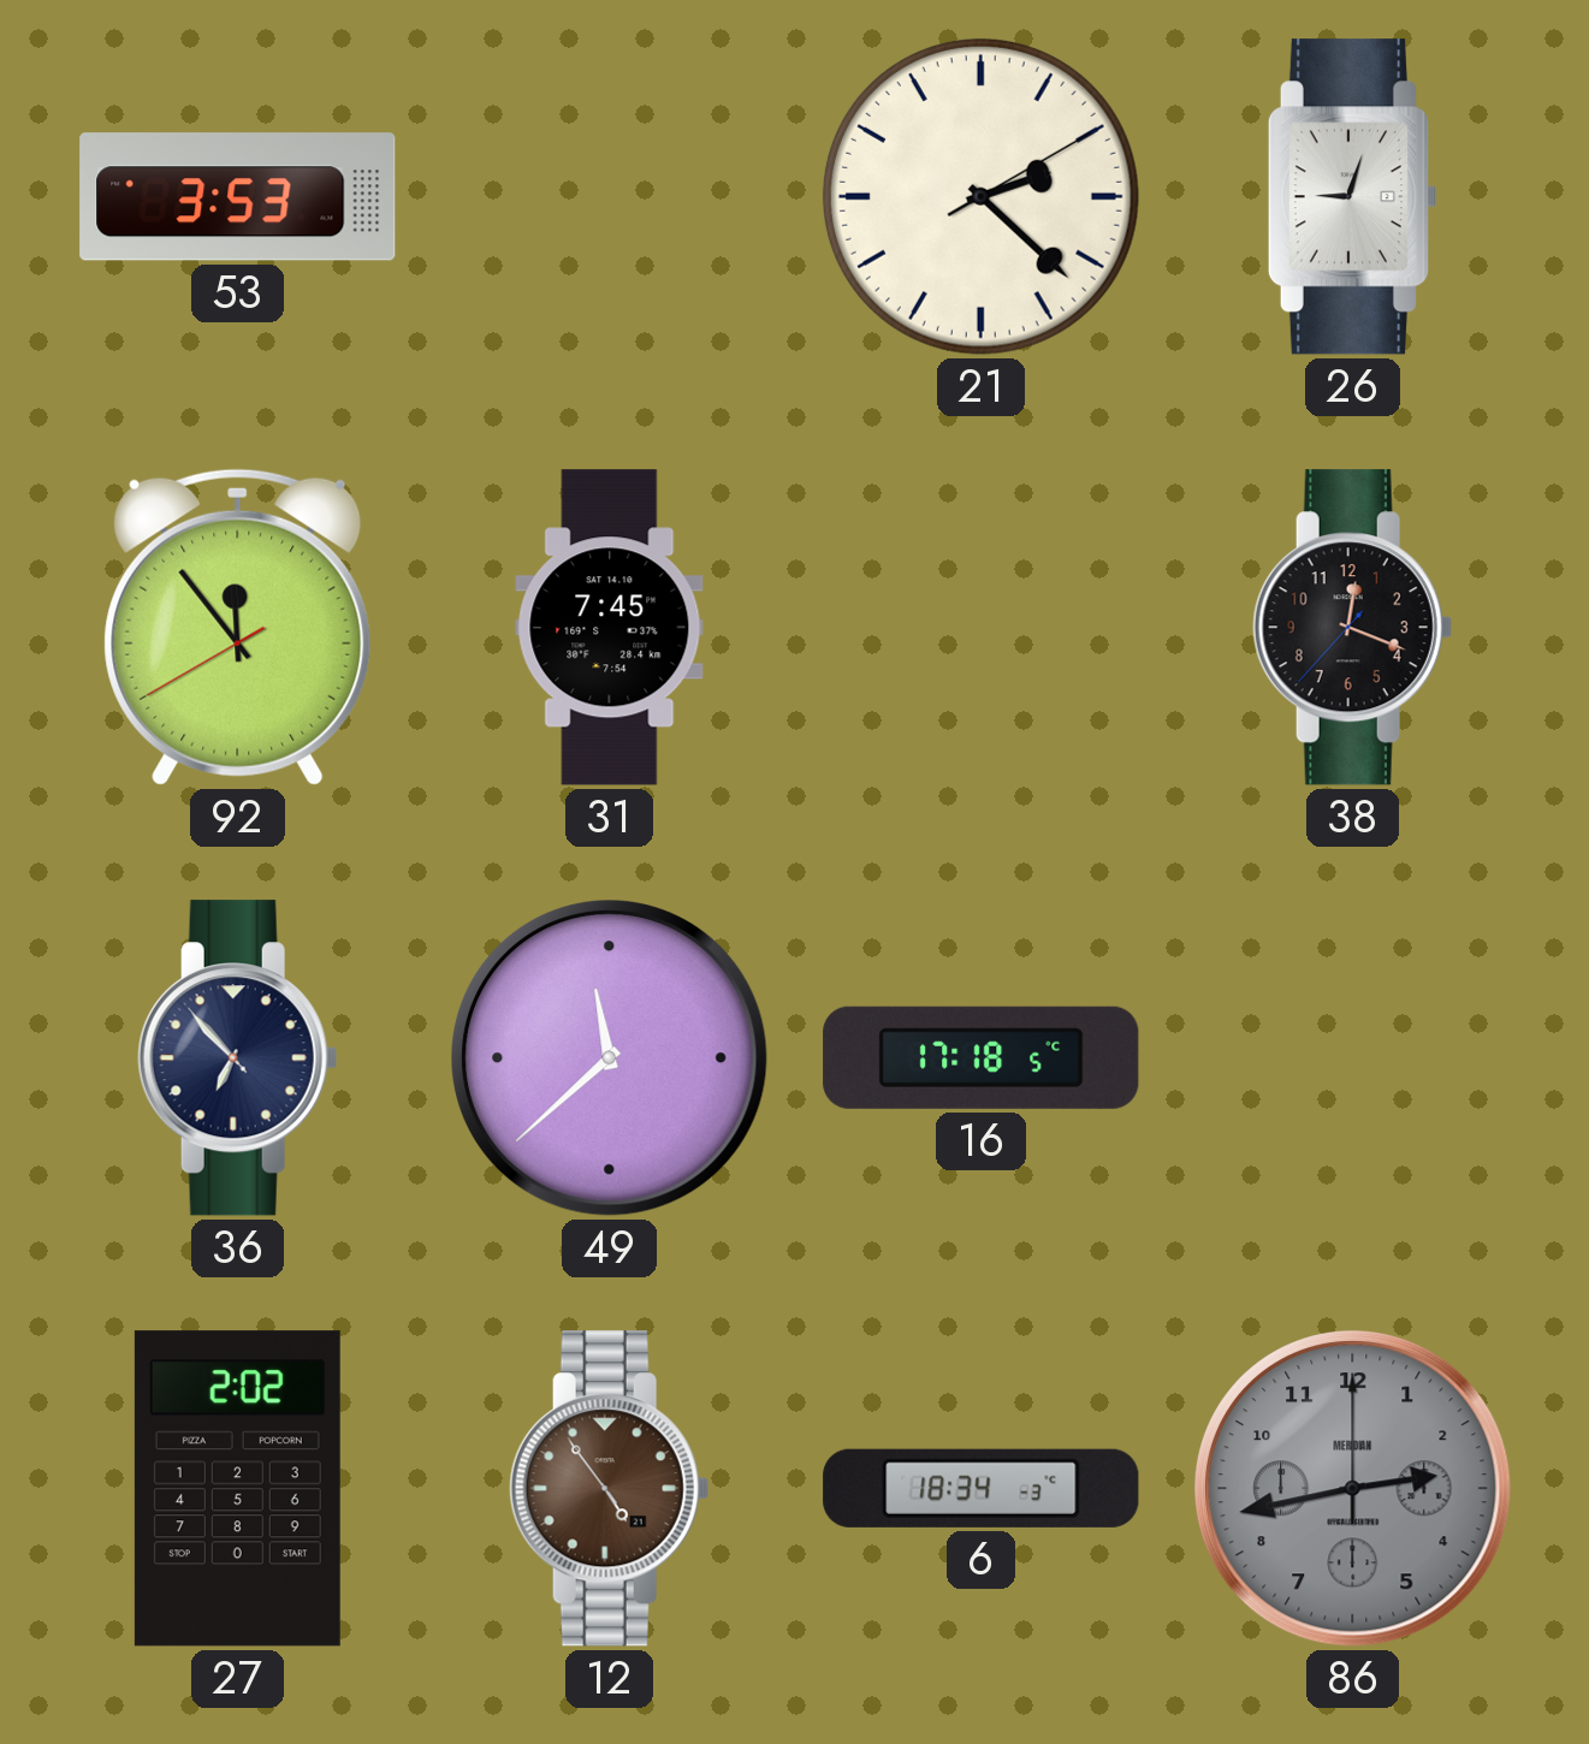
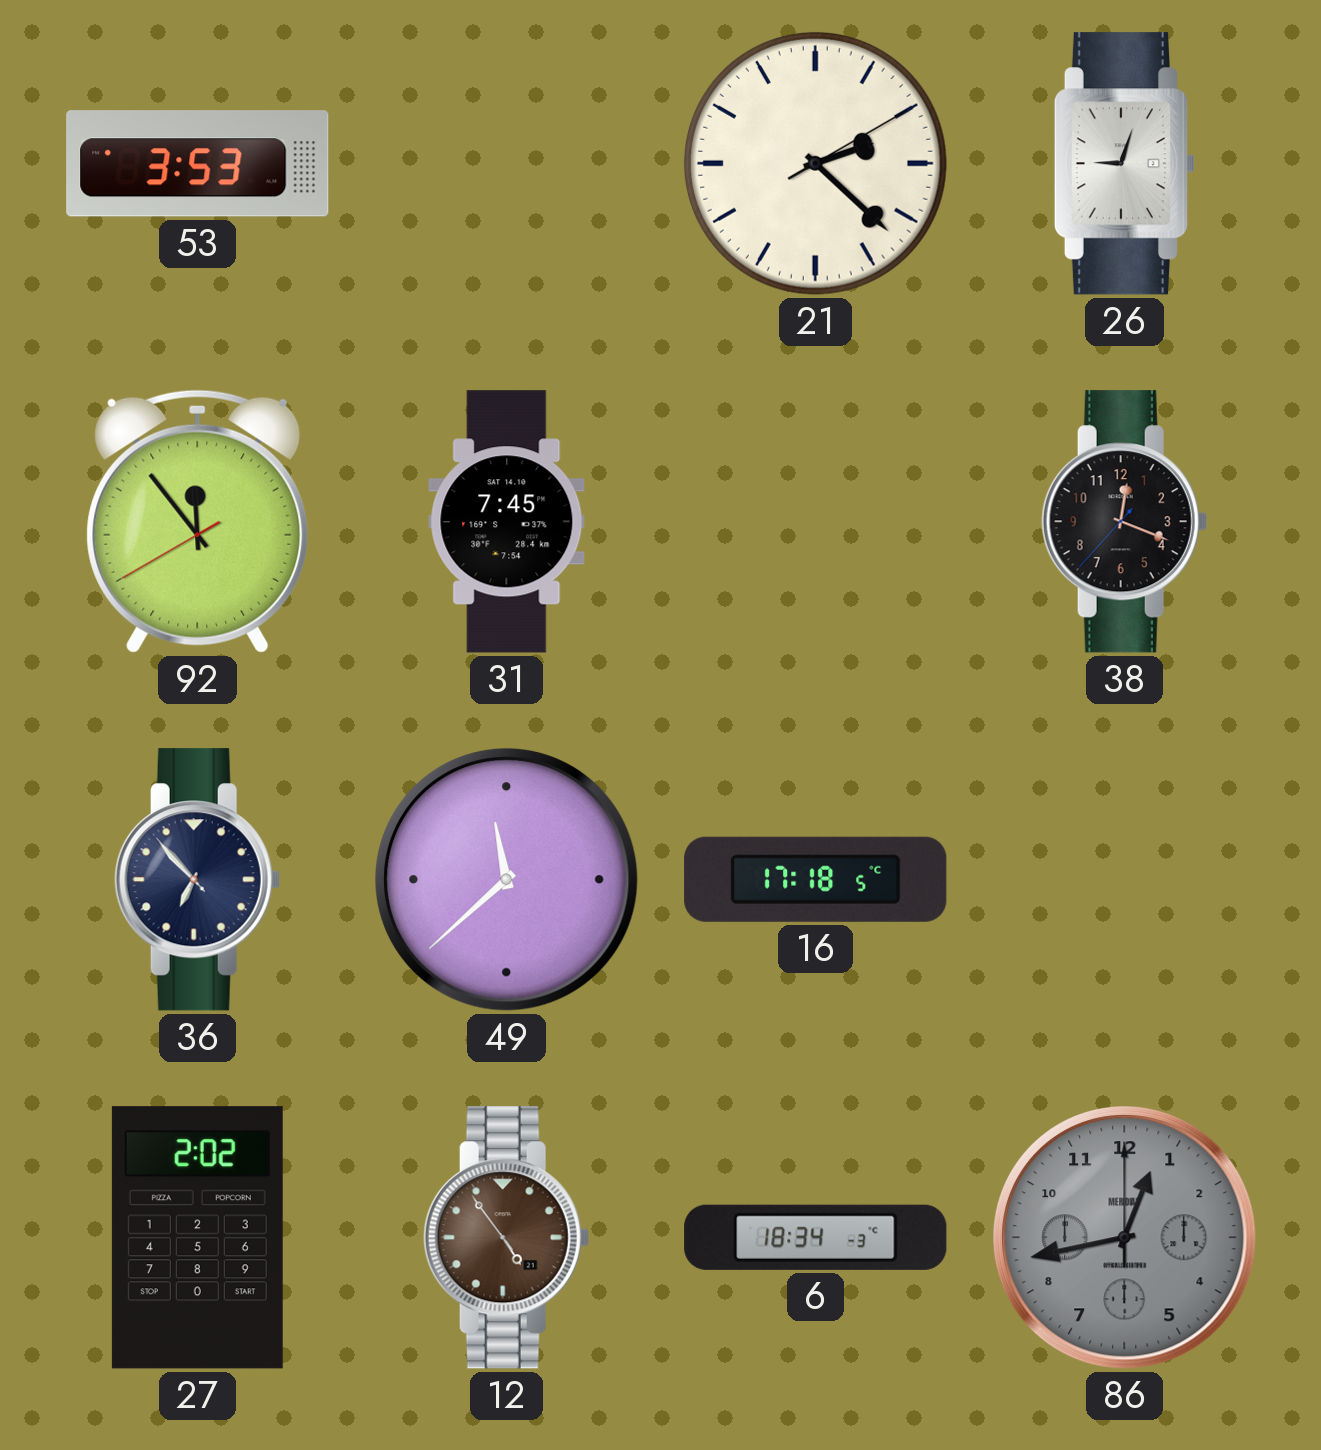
86: 2:43 -> 12:43 (1125, 1238)
